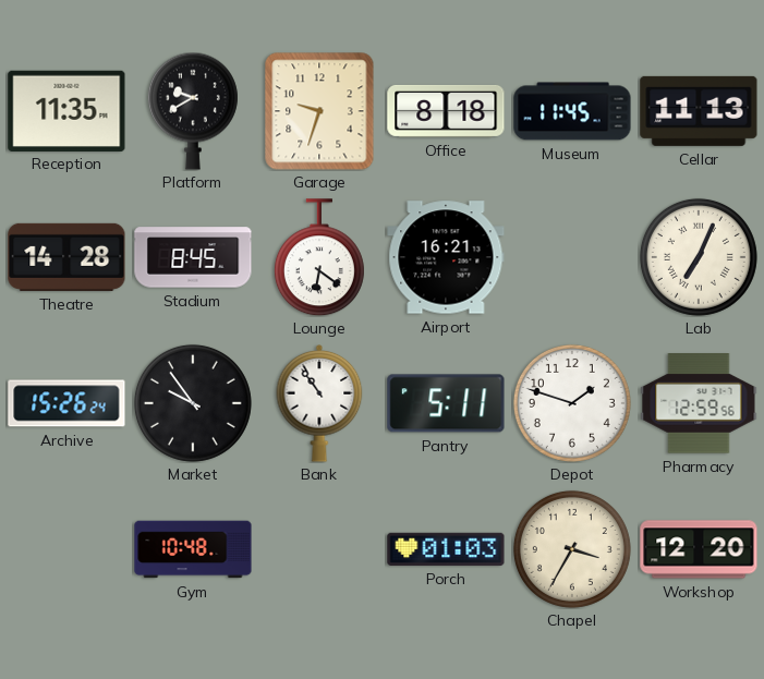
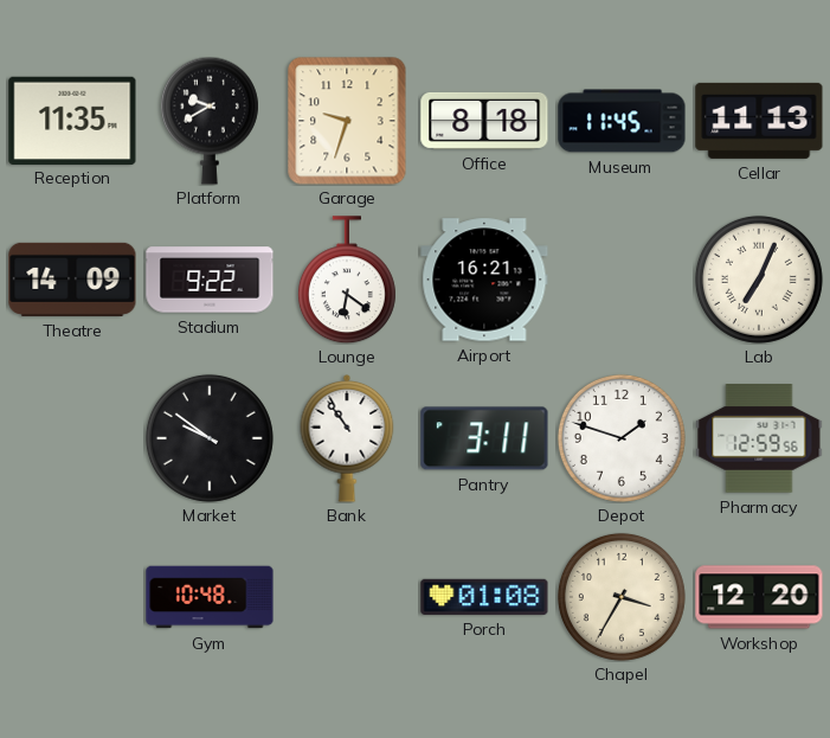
Theatre: 14:28 -> 14:09 (72, 280)
Stadium: 8:45 -> 9:22 (210, 280)
Archive: 15:26 -> none (66, 403)
Market: 9:54 -> 9:51 (210, 438)
Pantry: 5:11 -> 3:11 (484, 438)
Porch: 01:03 -> 01:08 (484, 597)
